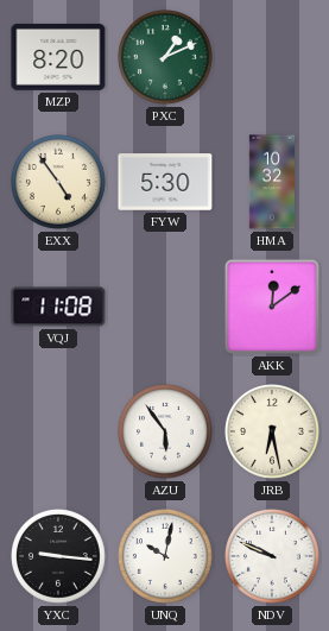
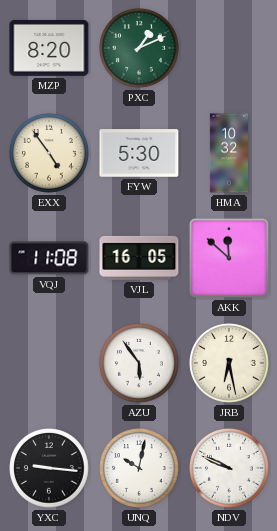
VJL: none -> 16:05 (139, 258)
AKK: 12:09 -> 11:52 (229, 258)
